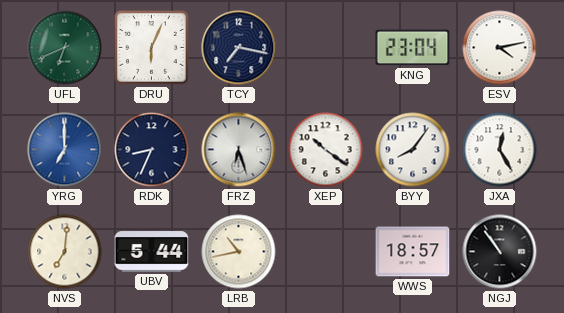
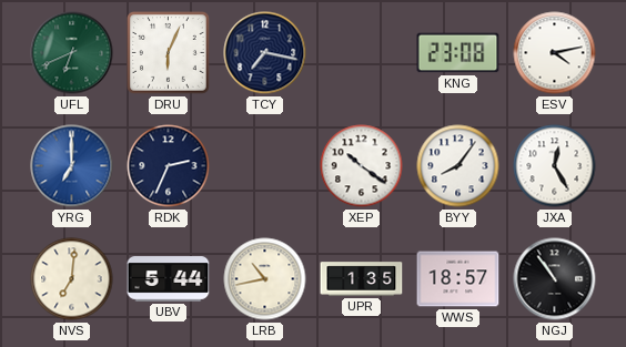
KNG: 23:04 -> 23:08 (458, 53)
RDK: 8:34 -> 2:34 (169, 166)
FRZ: 6:27 -> none (239, 150)
UPR: none -> 1:35 (362, 279)
